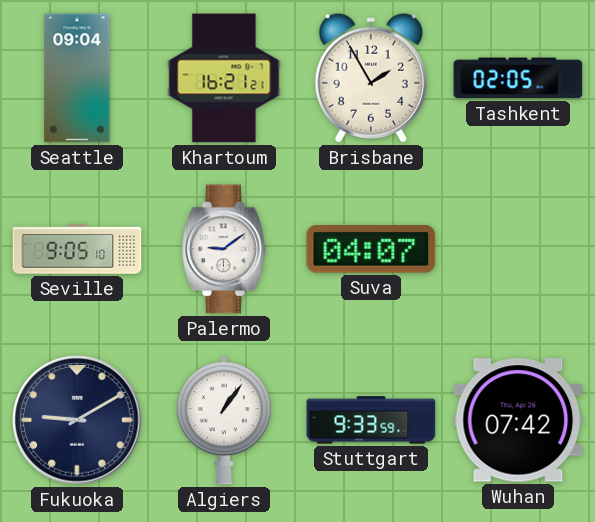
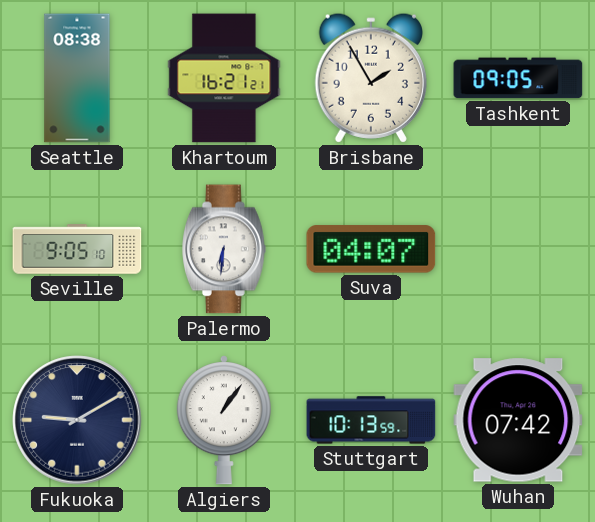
Seattle: 09:04 -> 08:38 (77, 78)
Tashkent: 02:05 -> 09:05 (518, 78)
Palermo: 9:09 -> 6:31 (225, 249)
Stuttgart: 9:33 -> 10:13 (371, 420)
